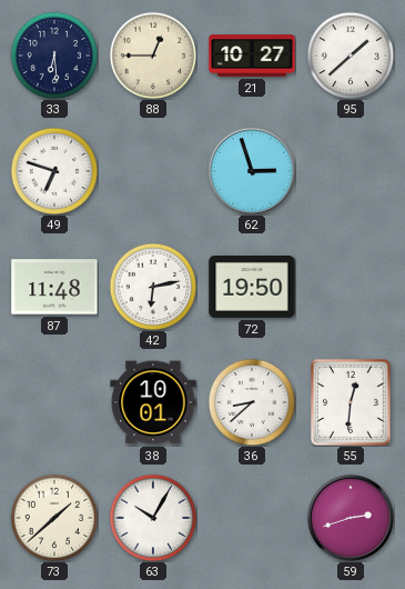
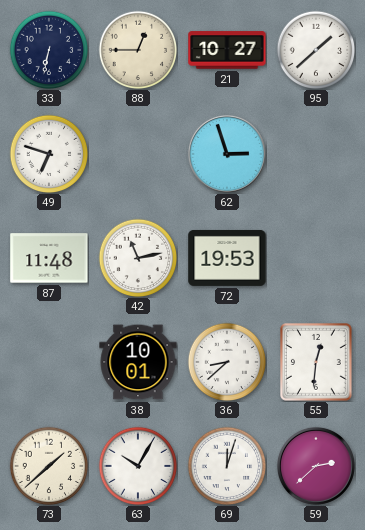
33: 6:29 -> 6:32 (49, 50)
42: 6:13 -> 11:13 (138, 258)
72: 19:50 -> 19:53 (227, 258)
69: none -> 12:03 (227, 466)
59: 2:42 -> 2:38 (316, 466)
